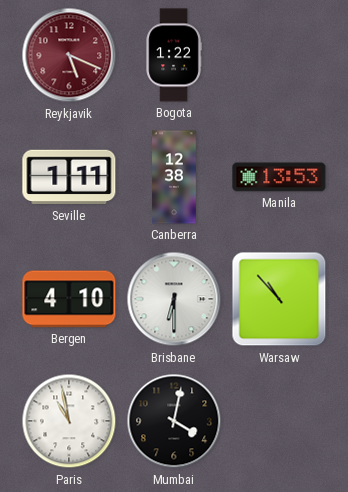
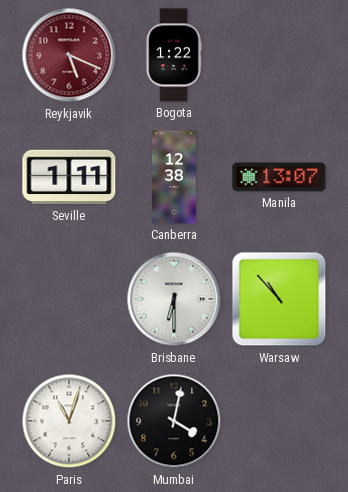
Manila: 13:53 -> 13:07 (279, 177)
Bergen: 4:10 -> none (69, 299)
Paris: 10:58 -> 11:03 (69, 421)
